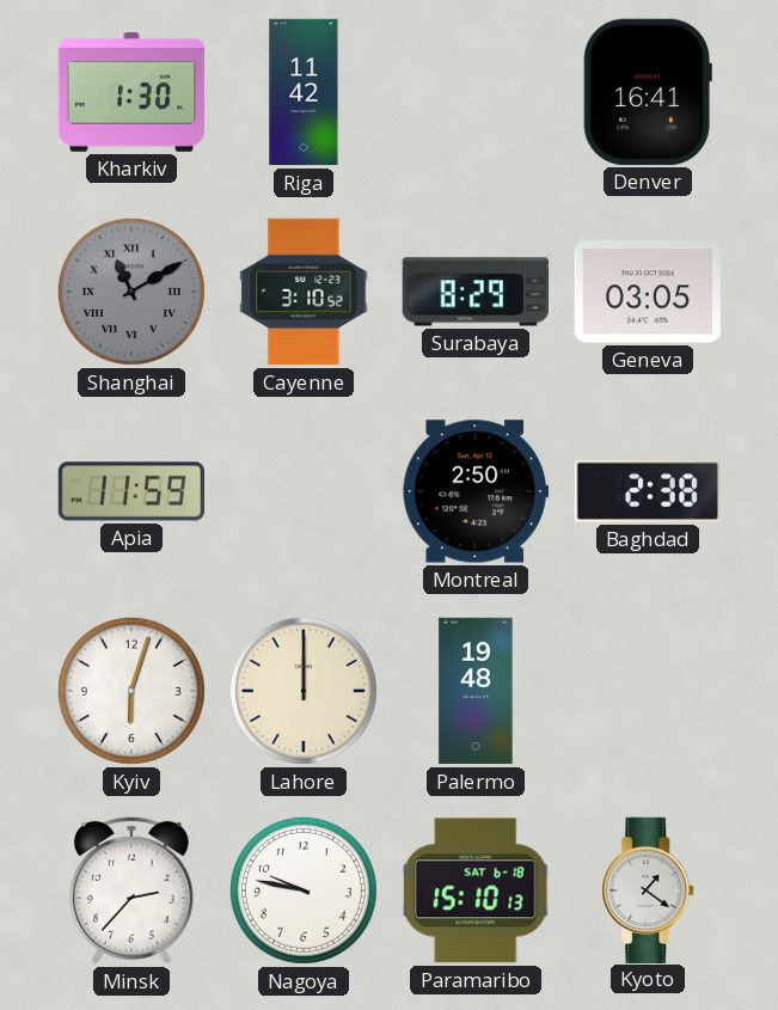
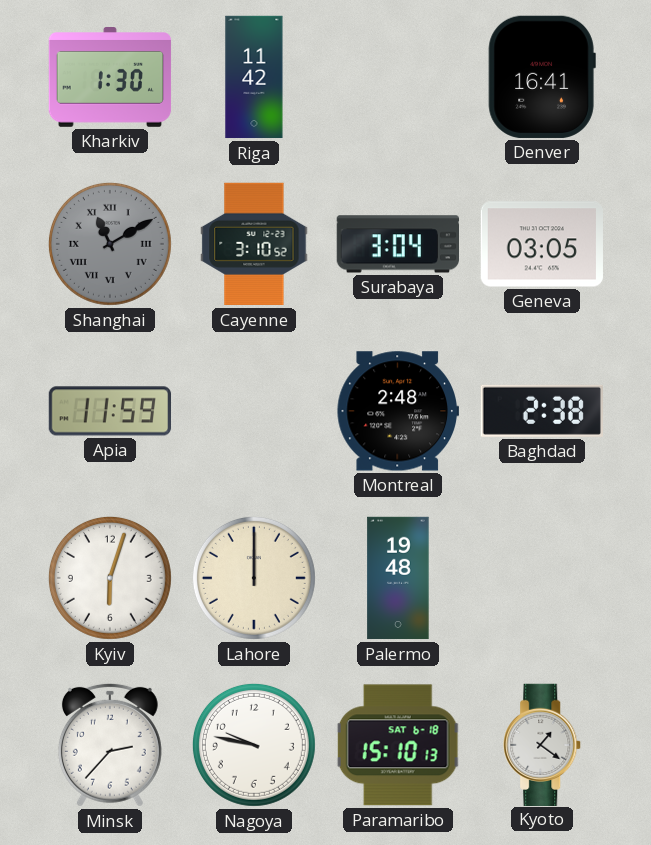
Surabaya: 8:29 -> 3:04 (397, 244)
Montreal: 2:50 -> 2:48 (397, 411)
